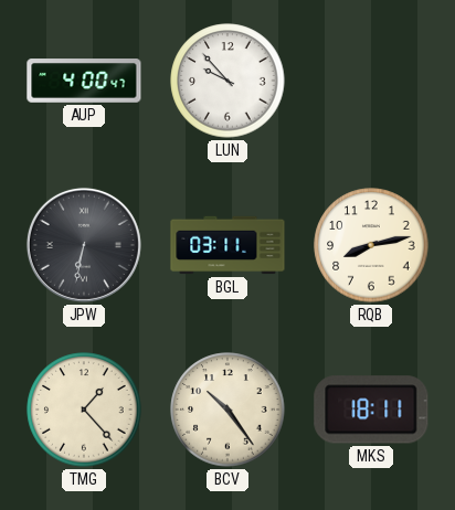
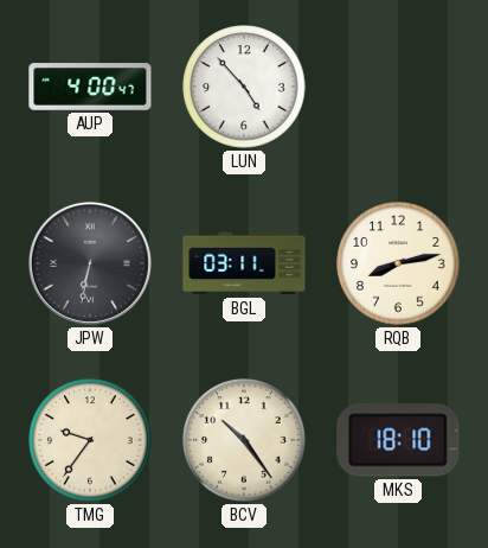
LUN: 9:53 -> 4:53 (244, 87)
TMG: 1:23 -> 9:36 (90, 440)
MKS: 18:11 -> 18:10 (398, 440)
